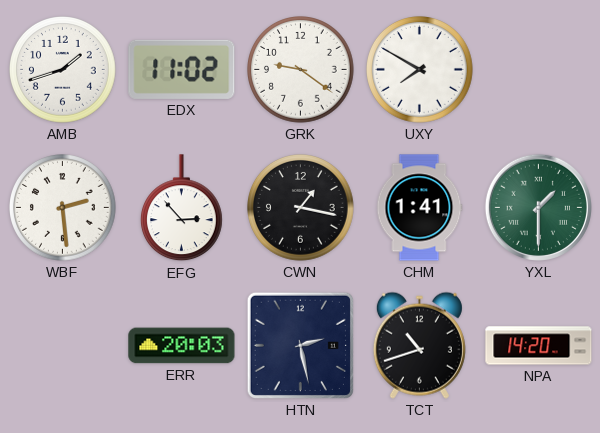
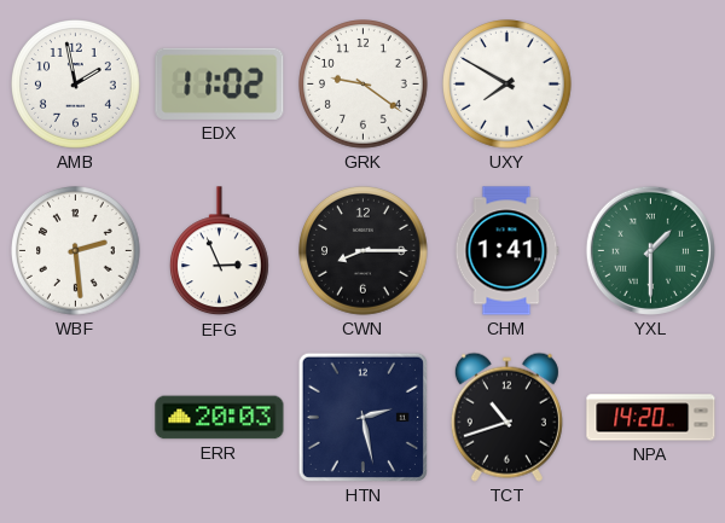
AMB: 1:42 -> 1:58 (76, 85)
EFG: 2:53 -> 2:56 (219, 251)
CWN: 1:17 -> 8:15 (364, 251)
